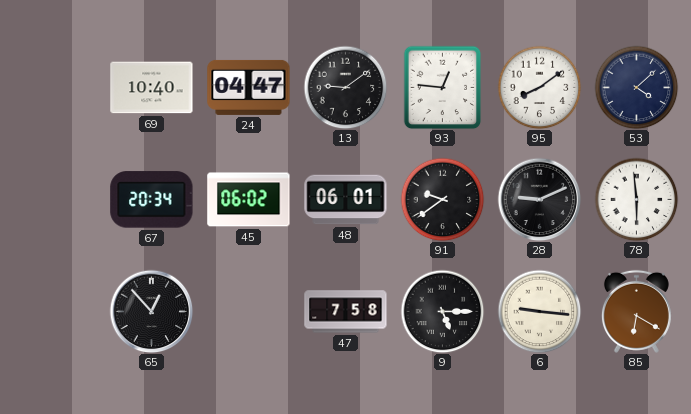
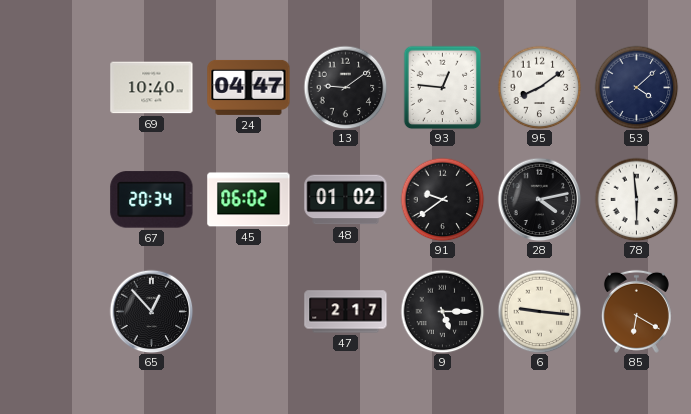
48: 06:01 -> 01:02 (346, 200)
28: 9:11 -> 4:13 (539, 199)
47: 7:58 -> 2:17 (346, 312)
